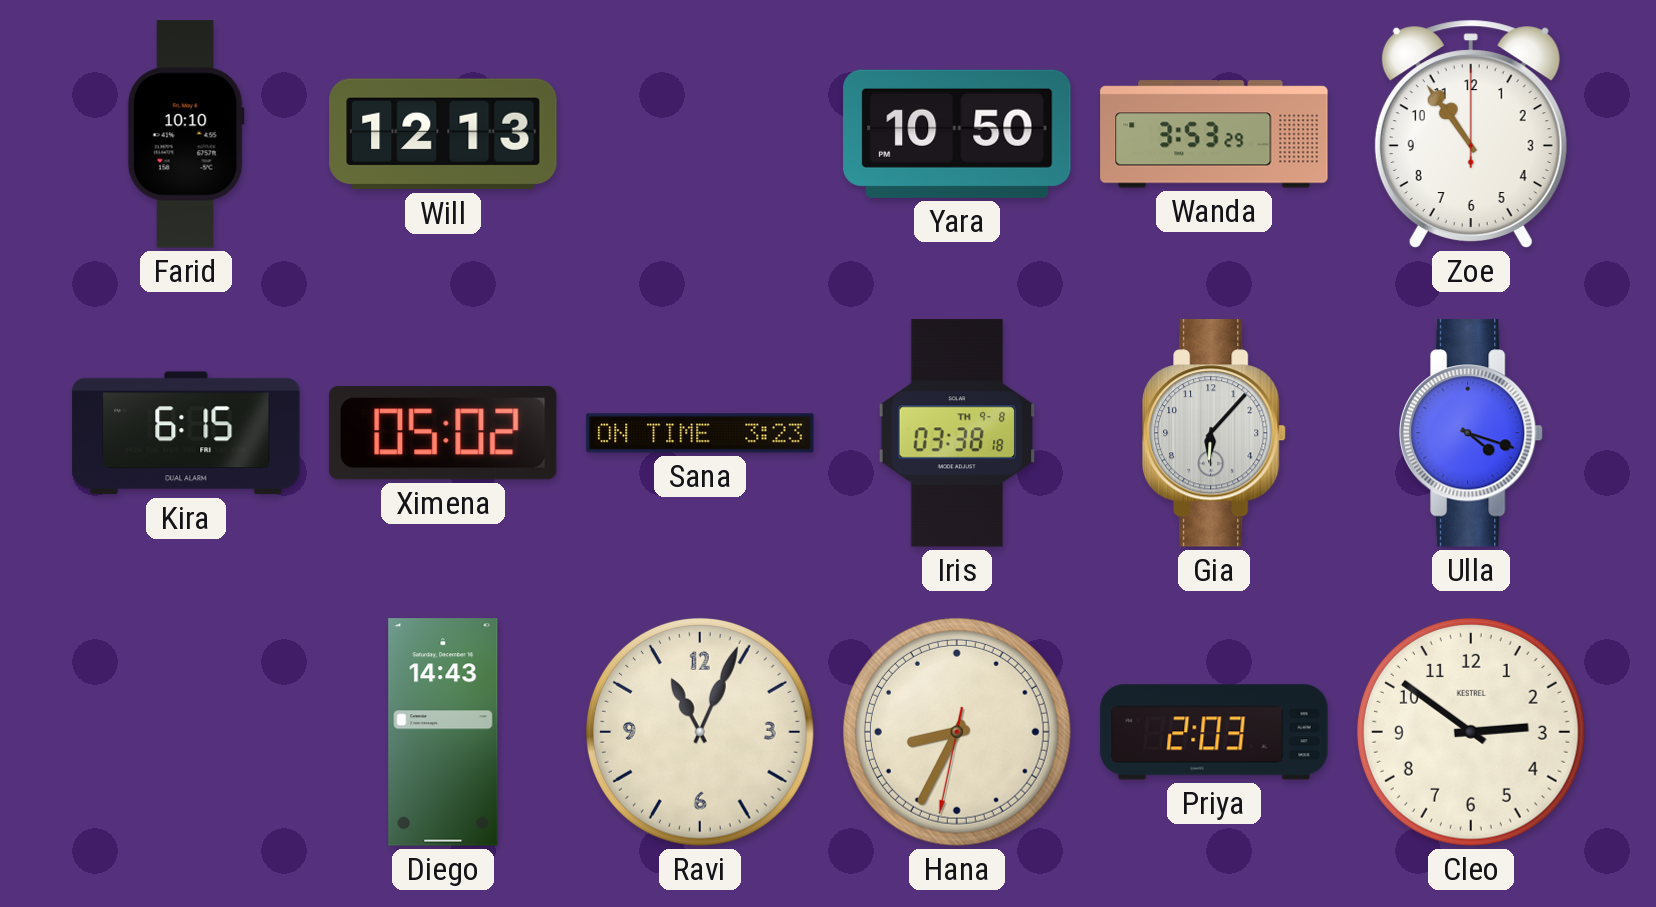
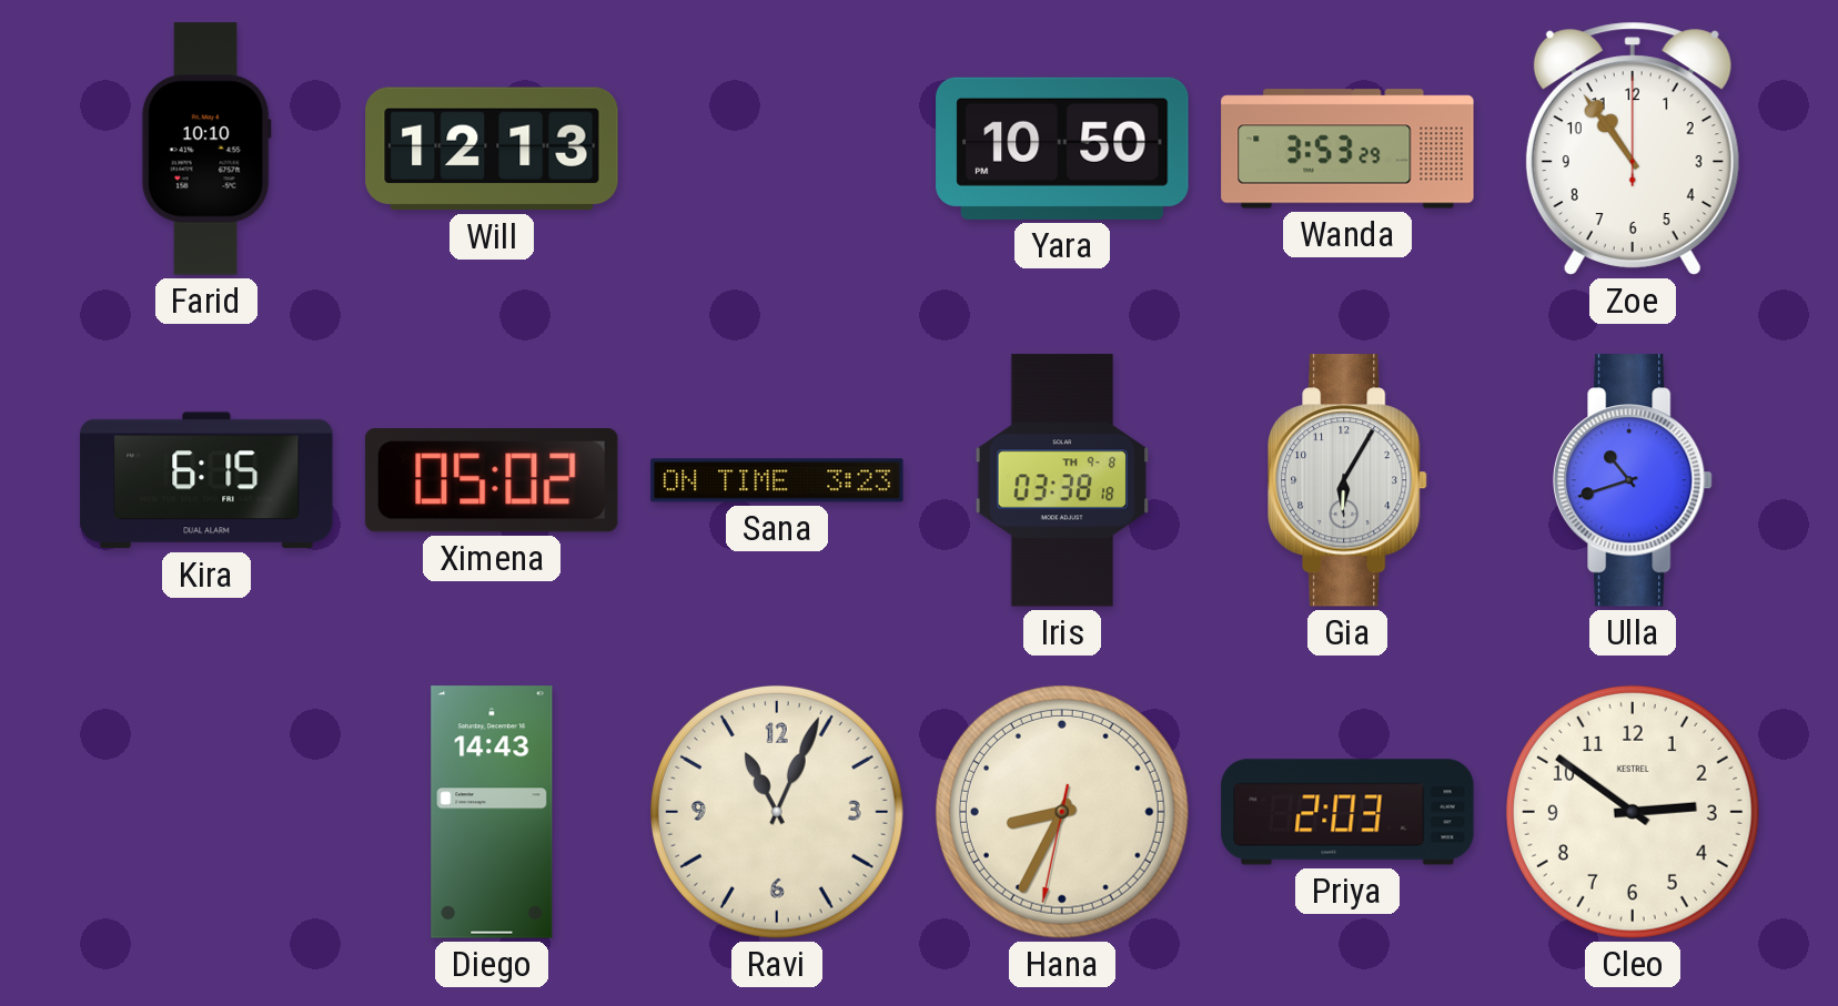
Gia: 6:07 -> 6:05 (1347, 480)
Ulla: 4:18 -> 10:42 (1633, 480)
